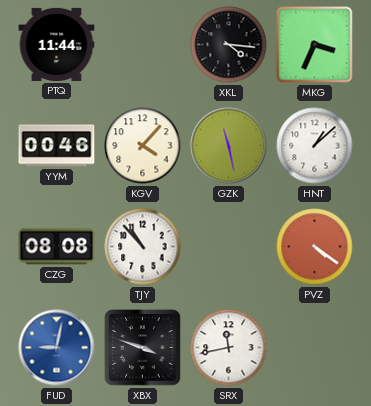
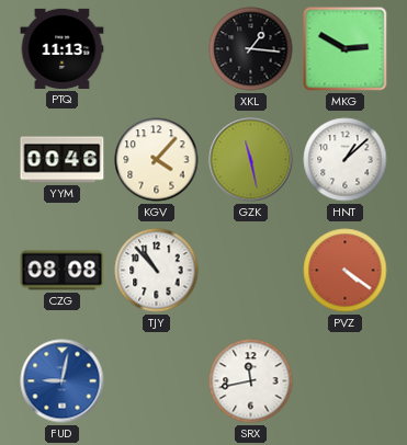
PTQ: 11:44 -> 11:13 (63, 48)
XKL: 4:16 -> 1:16 (251, 49)
MKG: 3:34 -> 2:50 (346, 49)
XBX: 3:48 -> none (143, 348)
